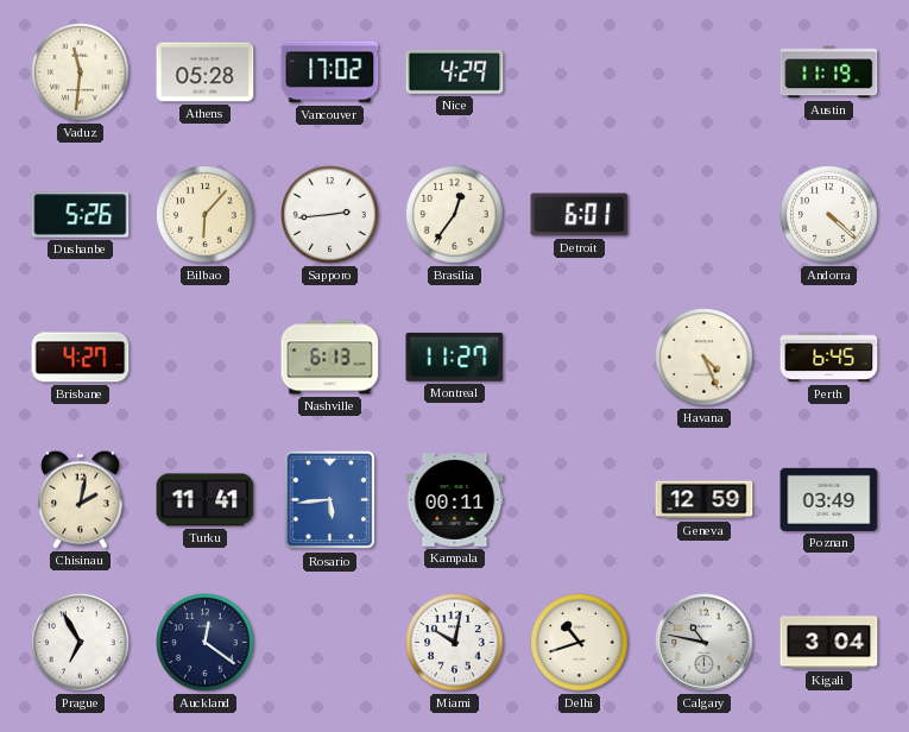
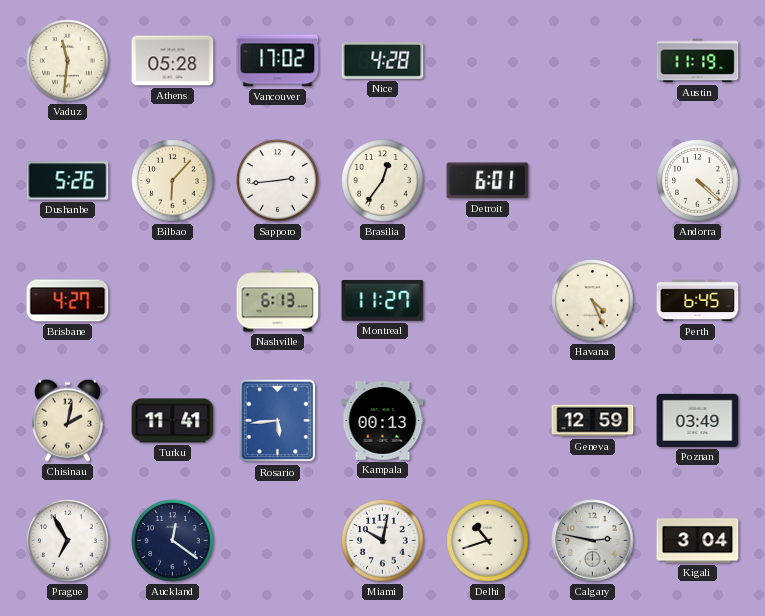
Nice: 4:29 -> 4:28 (383, 61)
Kampala: 00:11 -> 00:13 (383, 421)
Calgary: 10:47 -> 2:47 (593, 541)
